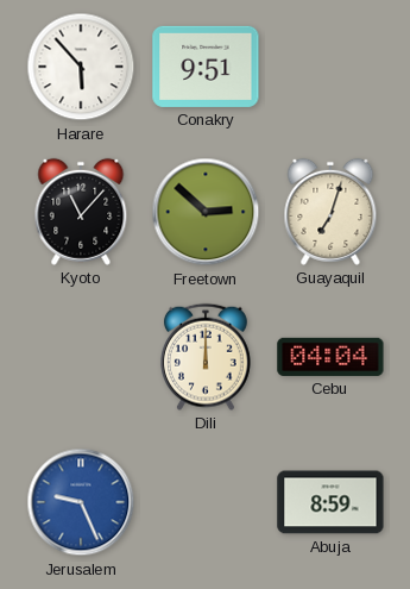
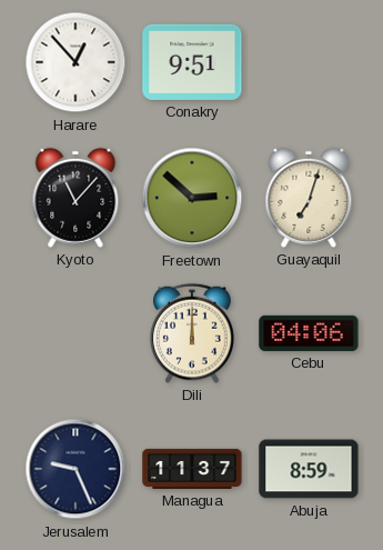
Harare: 5:53 -> 12:53 (75, 62)
Cebu: 04:04 -> 04:06 (309, 333)
Jerusalem dial: blue -> navy (75, 469)
Managua: none -> 11:37 (192, 469)
